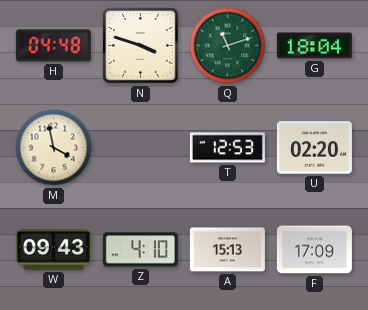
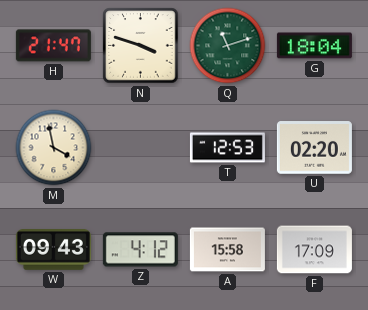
H: 04:48 -> 21:47 (53, 46)
Z: 4:10 -> 4:12 (140, 250)
A: 15:13 -> 15:58 (227, 250)
